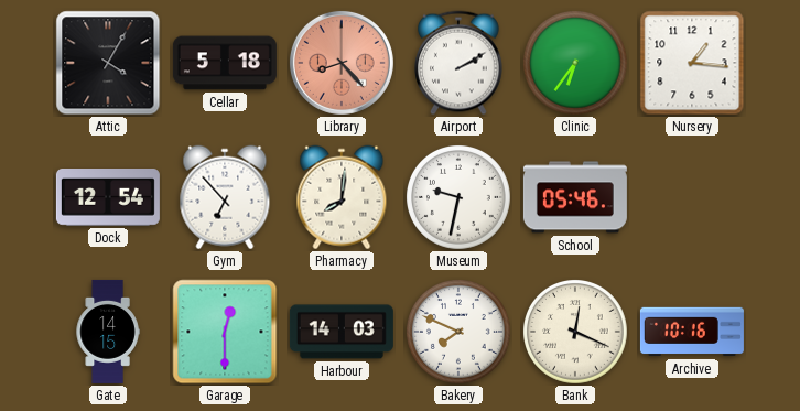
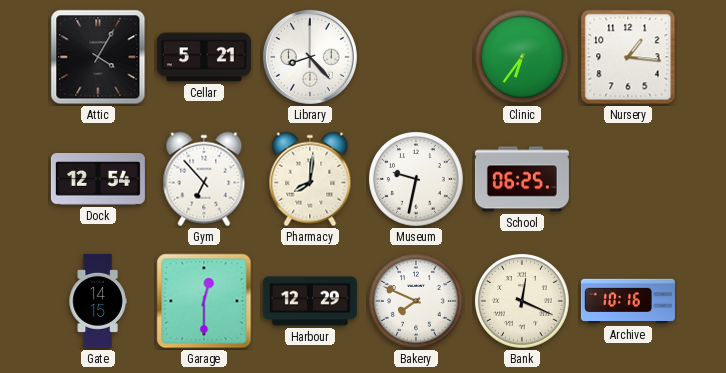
Cellar: 5:18 -> 5:21 (204, 57)
Library dial: salmon -> white (310, 57)
Airport: 2:10 -> none (460, 63)
School: 05:46 -> 06:25 (522, 179)
Harbour: 14:03 -> 12:29 (310, 301)
